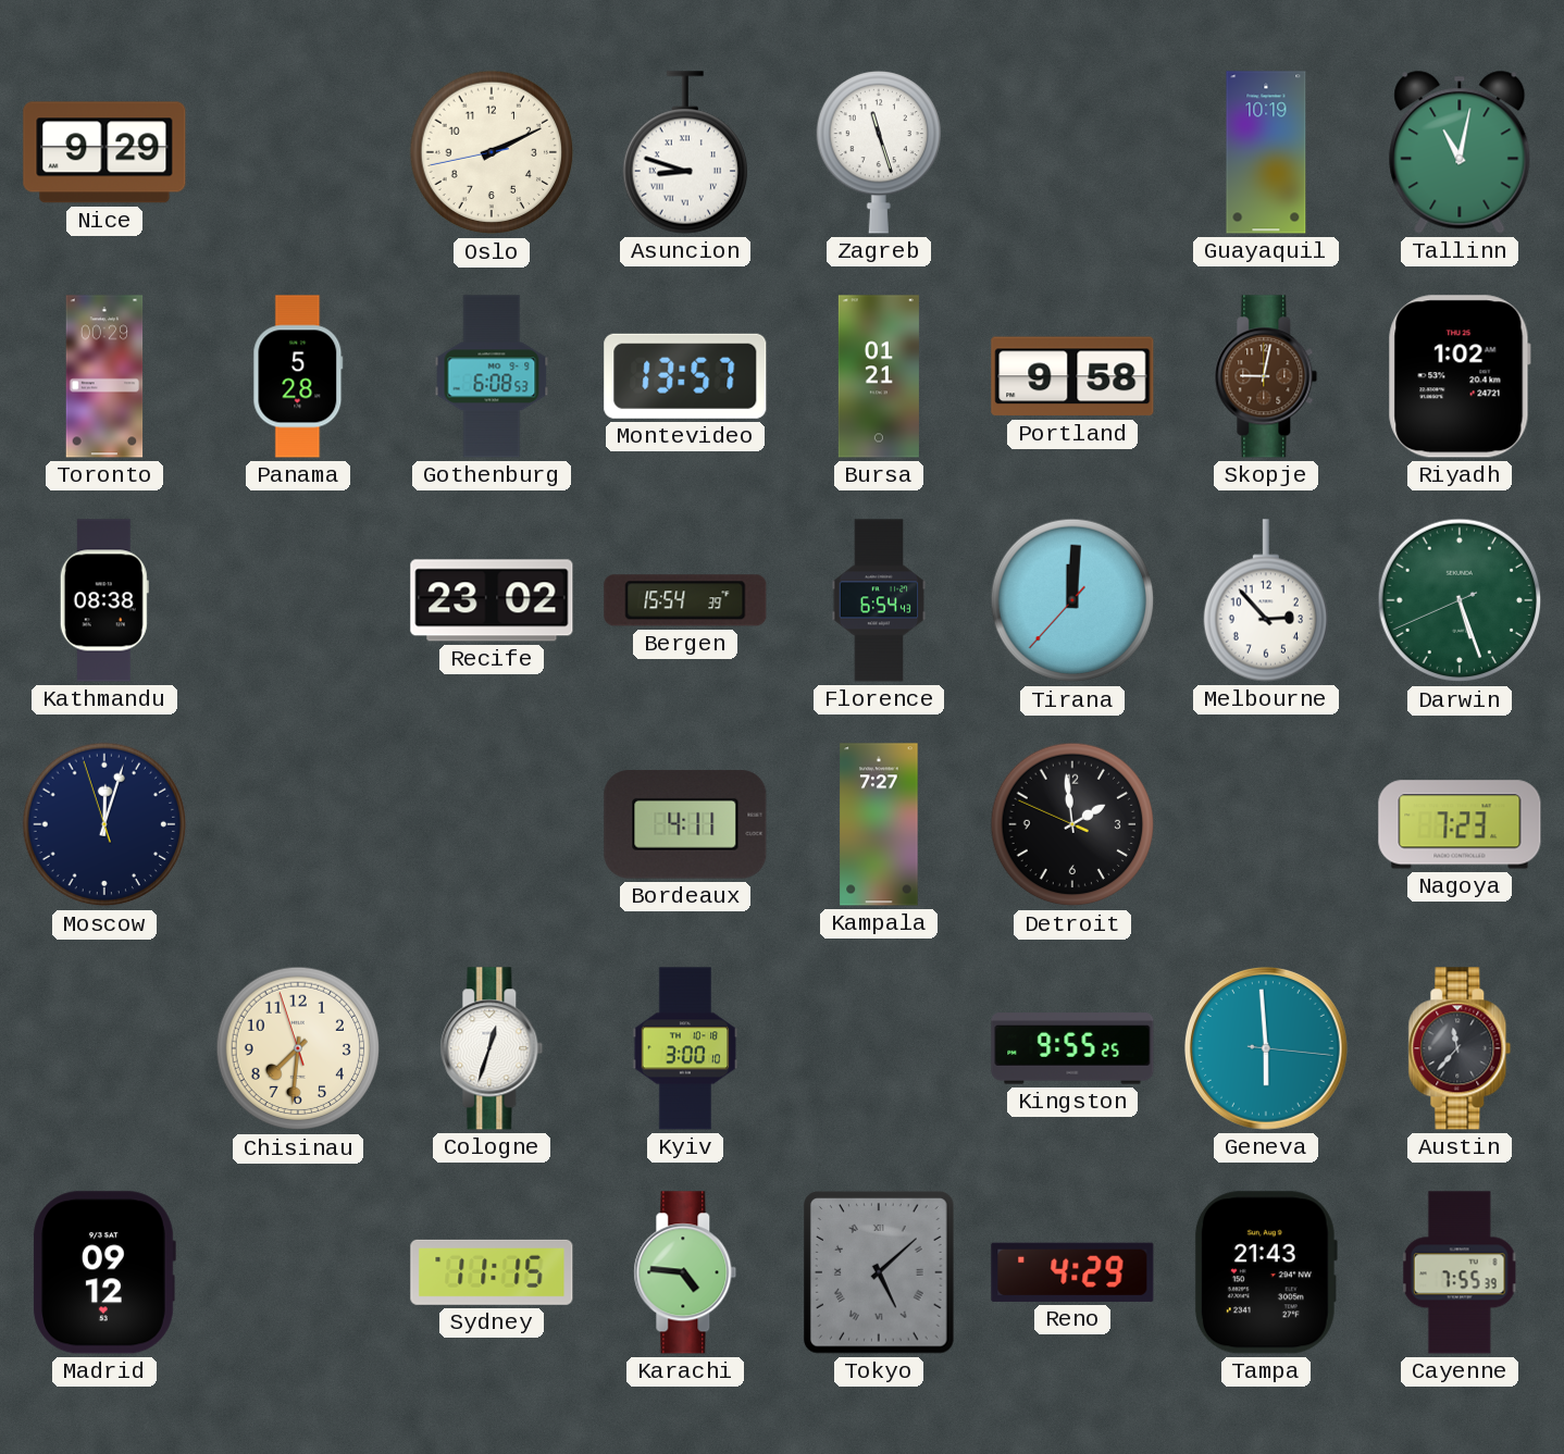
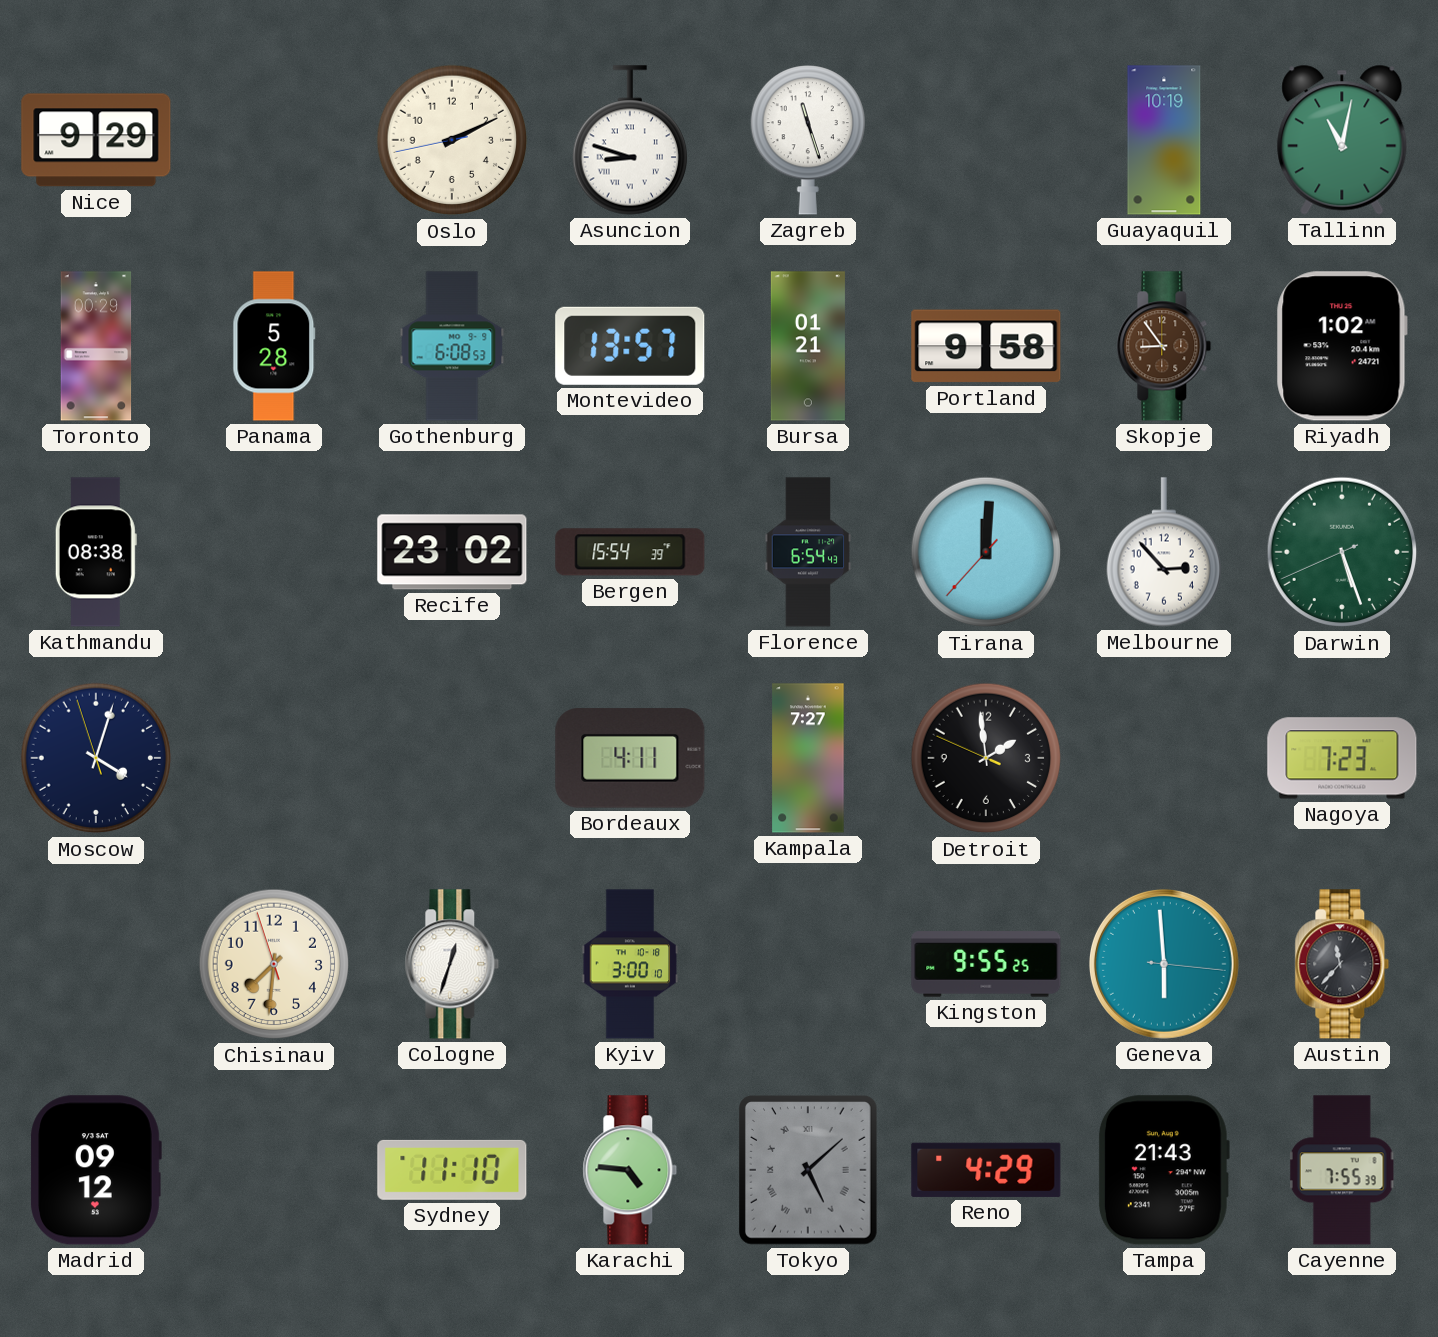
Skopje: 9:02 -> 8:54 (1164, 346)
Moscow: 12:02 -> 4:02 (96, 758)
Sydney: 11:15 -> 11:10 (452, 1170)
